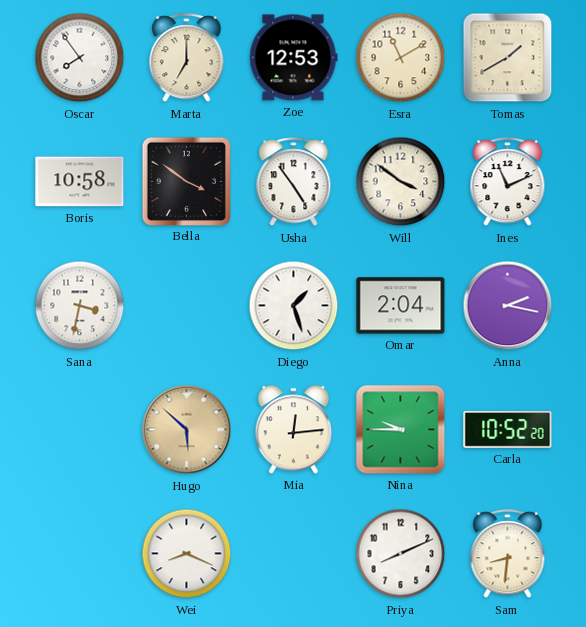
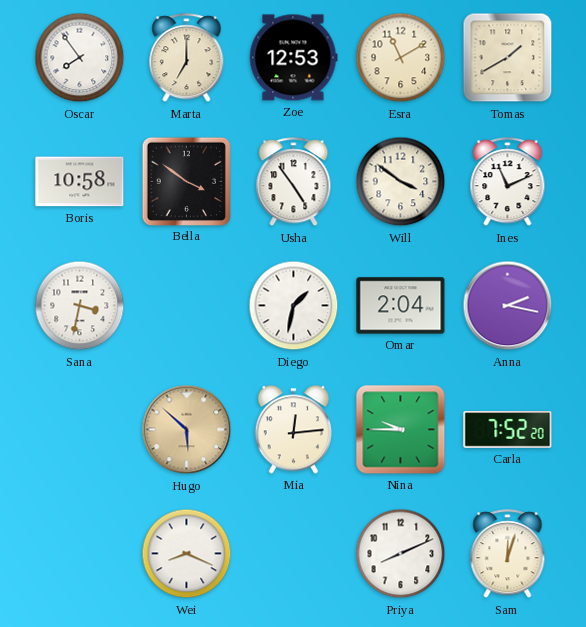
Diego: 1:27 -> 1:32 (294, 306)
Carla: 10:52 -> 7:52 (508, 430)
Sam: 8:31 -> 12:03 (508, 554)
